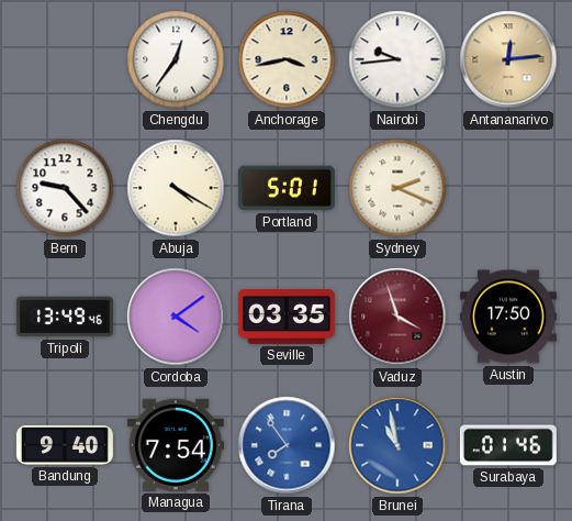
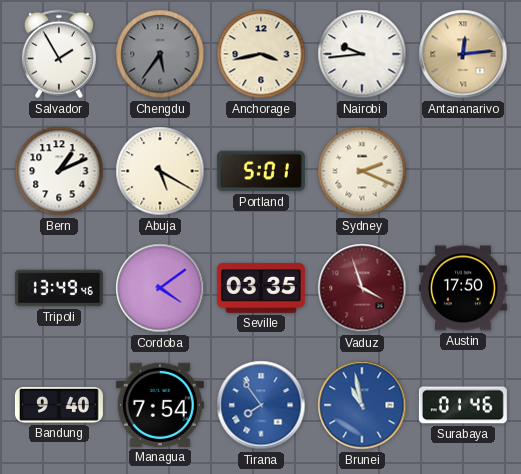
Salvador: none -> 1:55 (59, 54)
Chengdu: 12:36 -> 5:36 (160, 54)
Chengdu dial: white -> grey (160, 54)
Bern: 9:23 -> 1:11 (59, 171)
Abuja: 4:20 -> 5:20 (160, 171)
